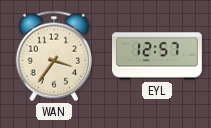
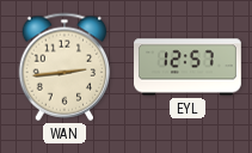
WAN: 3:36 -> 2:44 (64, 67)
